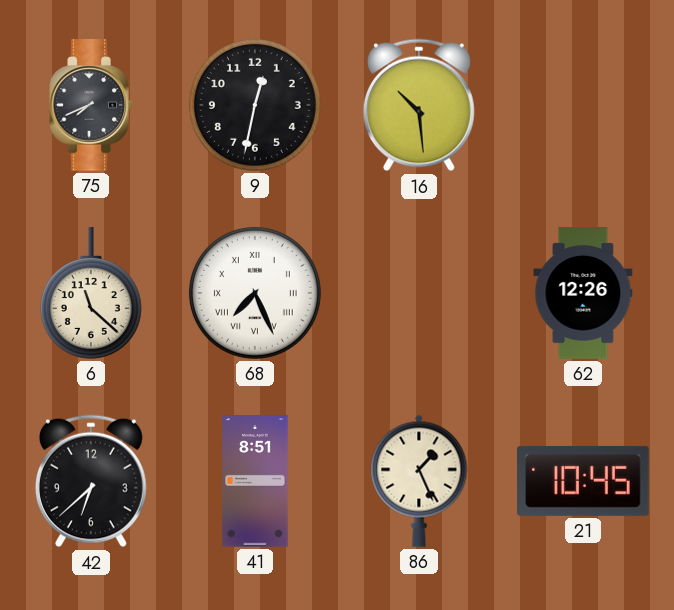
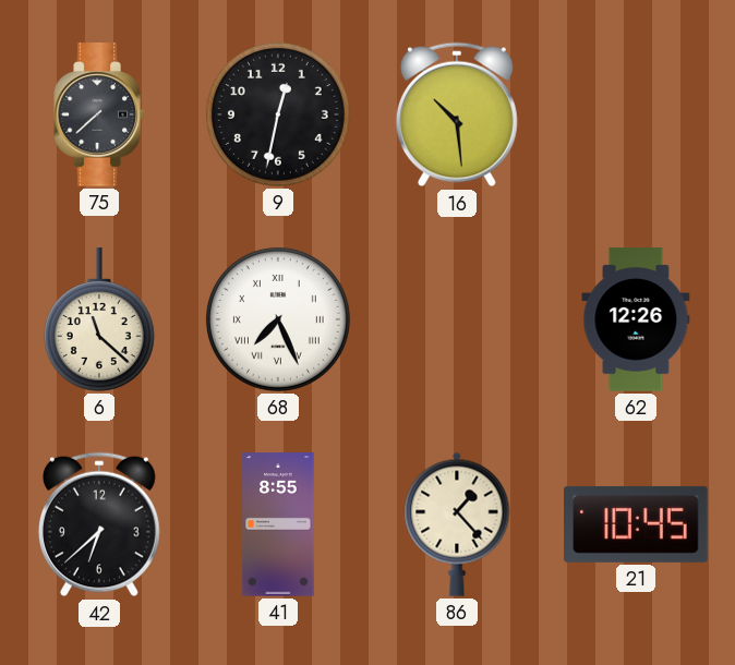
75: 7:41 -> 7:38 (99, 114)
41: 8:51 -> 8:55 (278, 524)
86: 1:26 -> 1:23 (457, 524)
